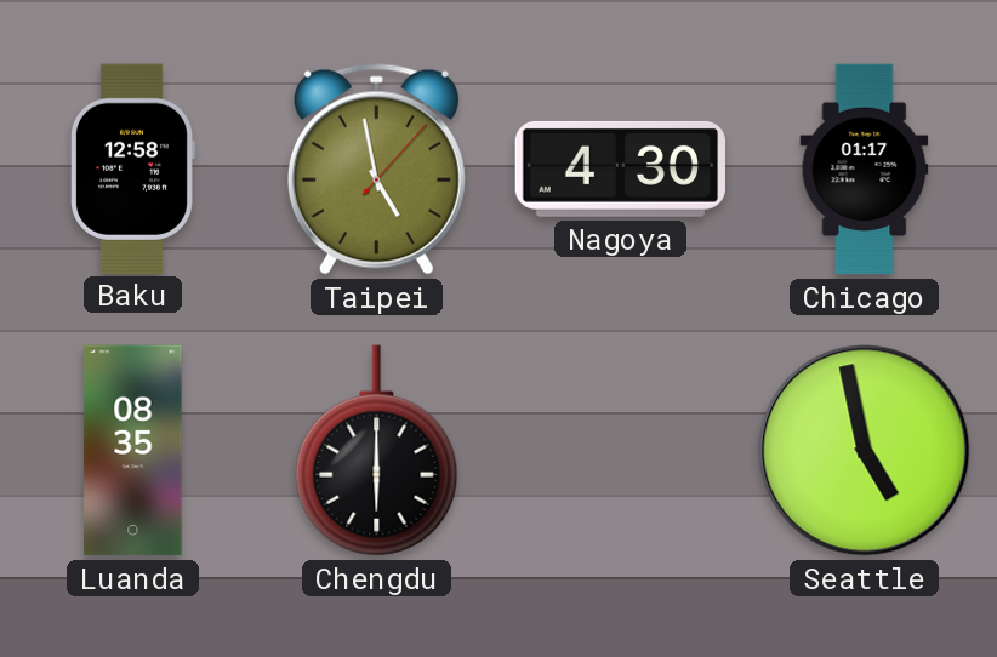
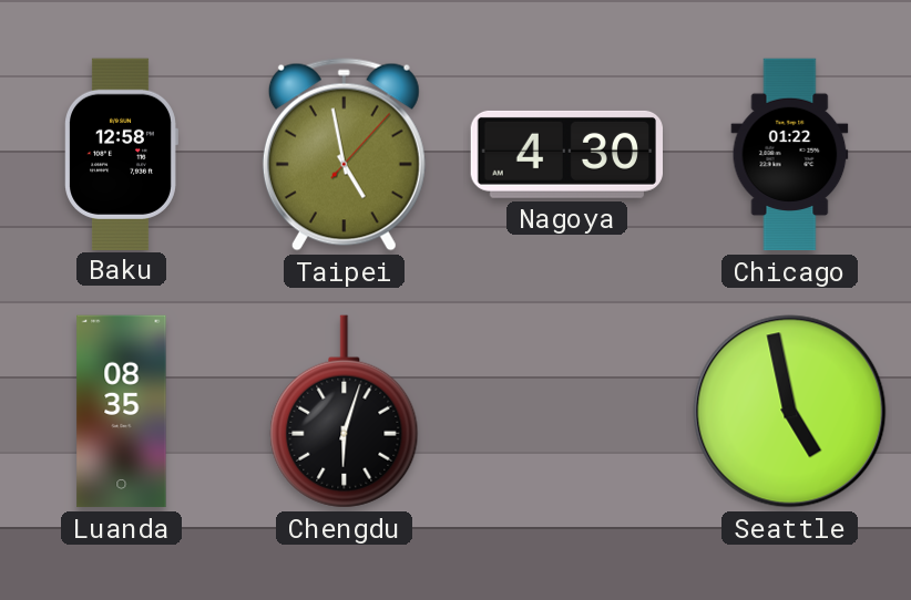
Chicago: 01:17 -> 01:22 (790, 155)
Chengdu: 6:00 -> 6:03 (345, 412)
